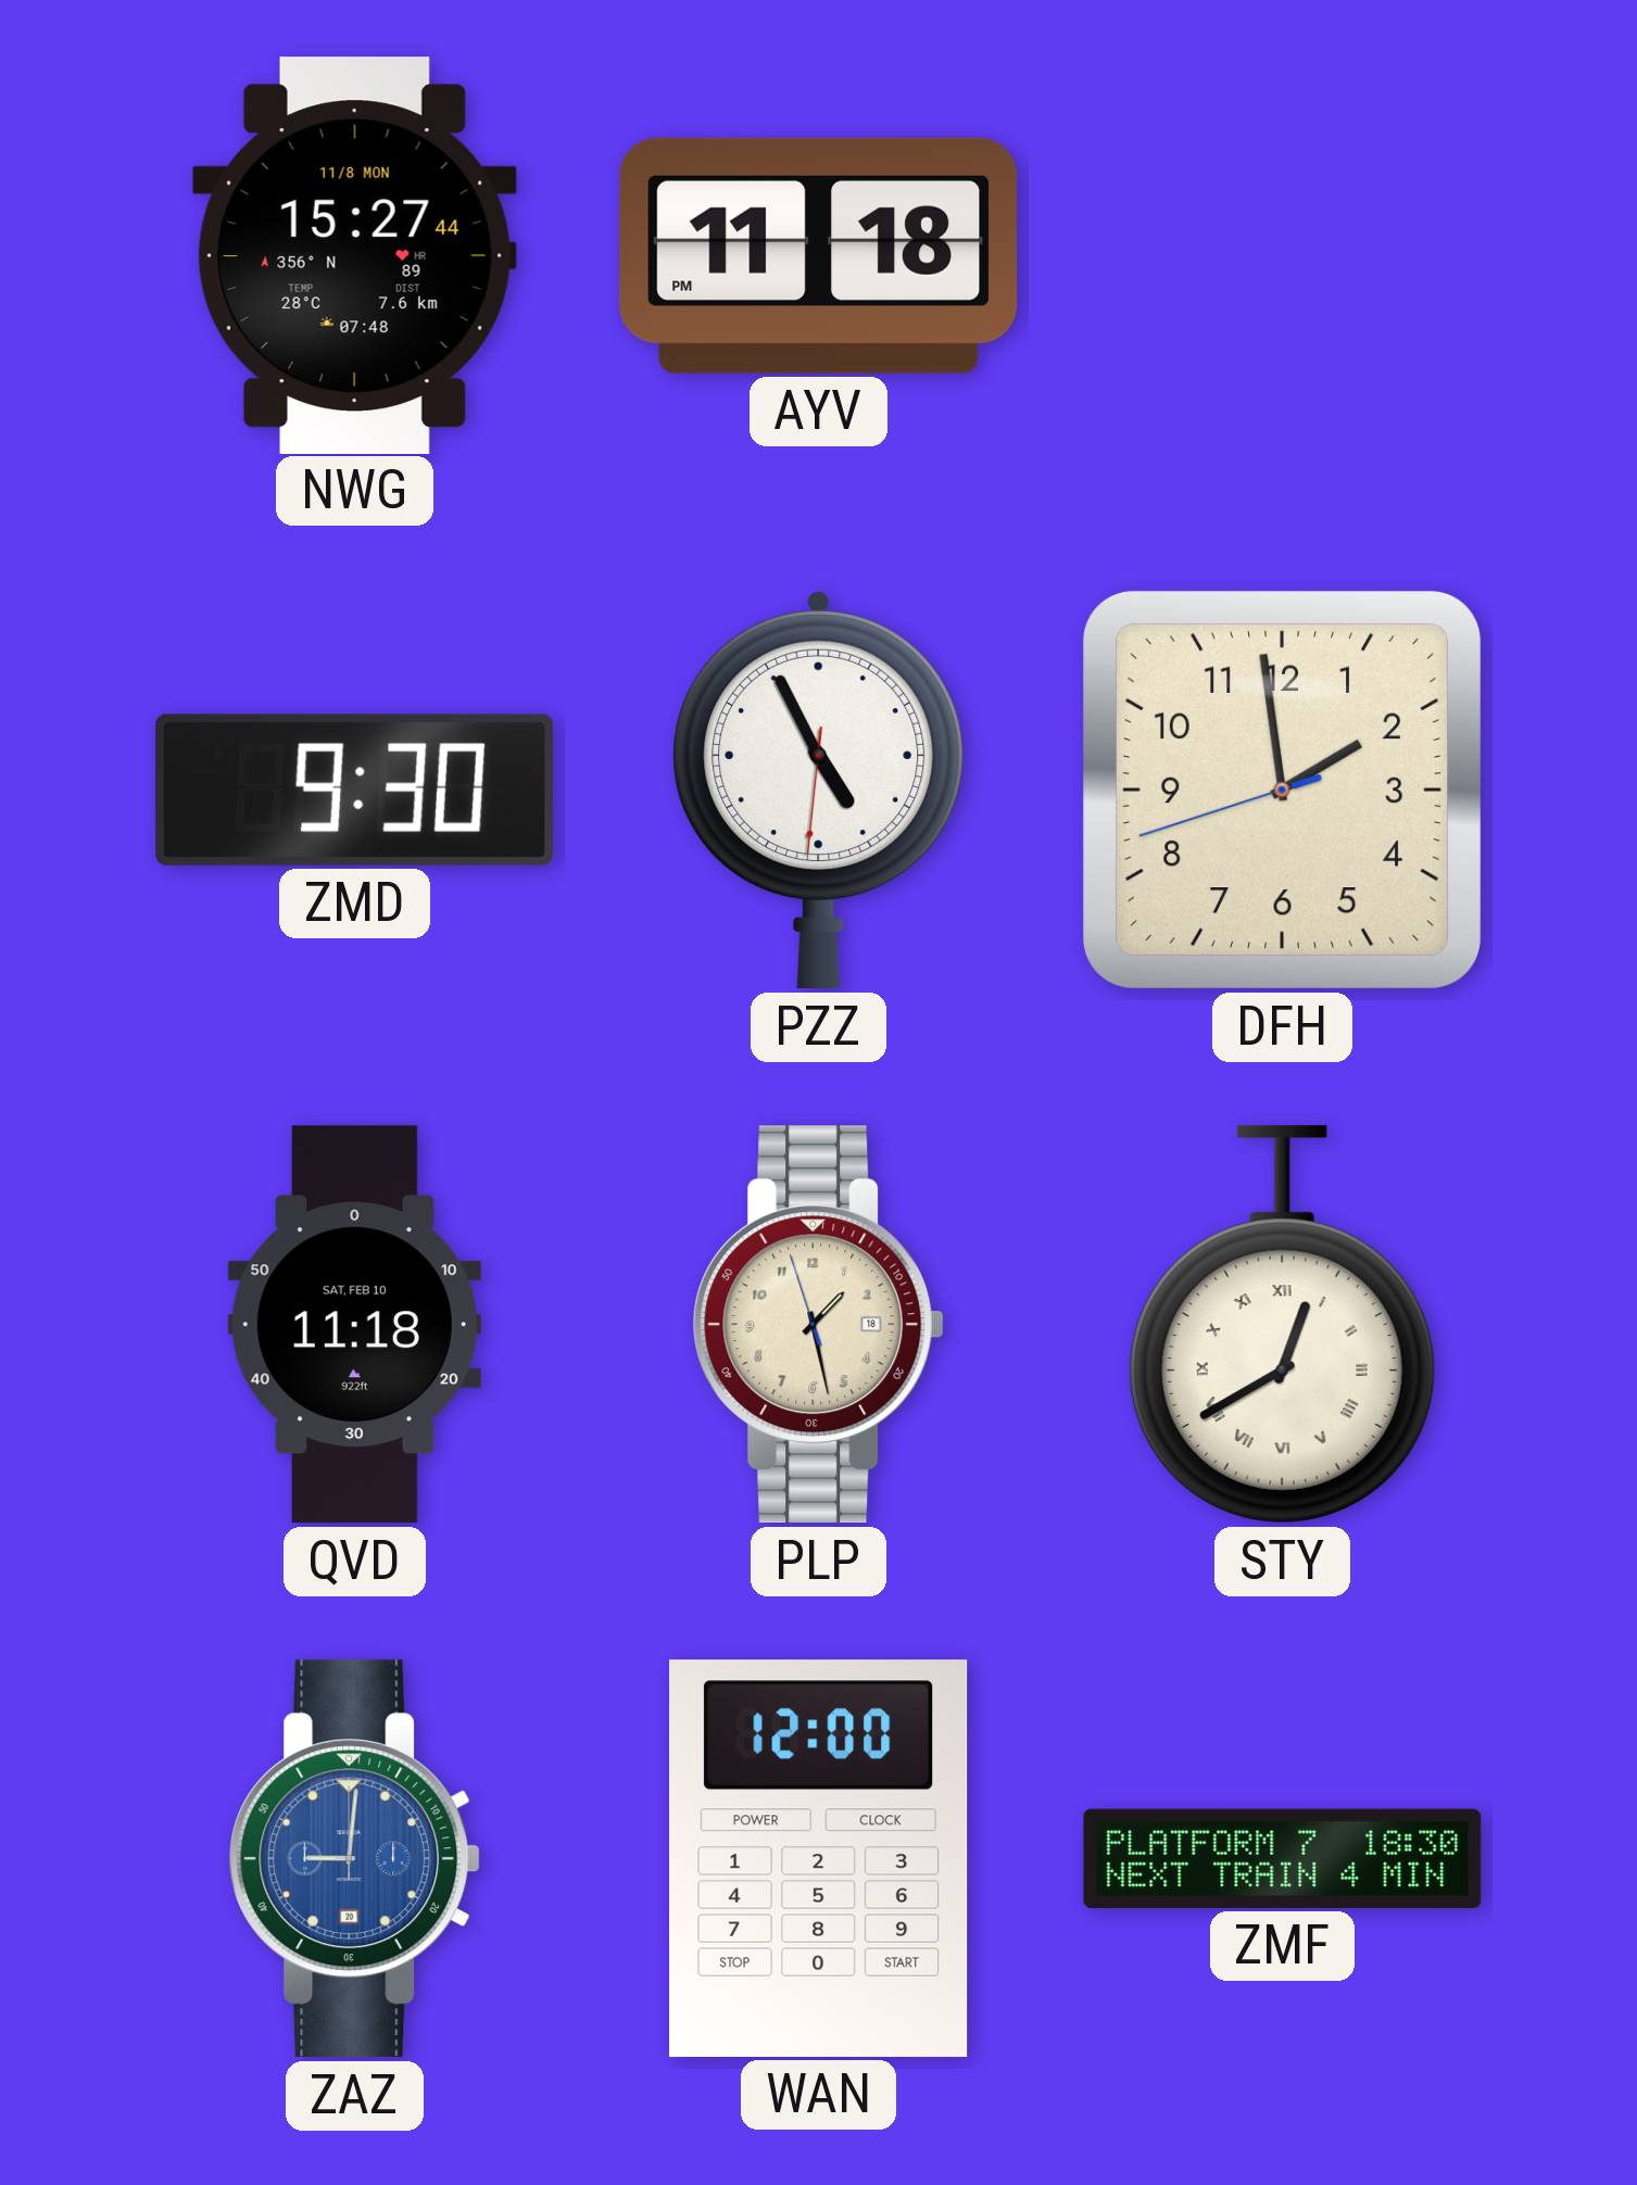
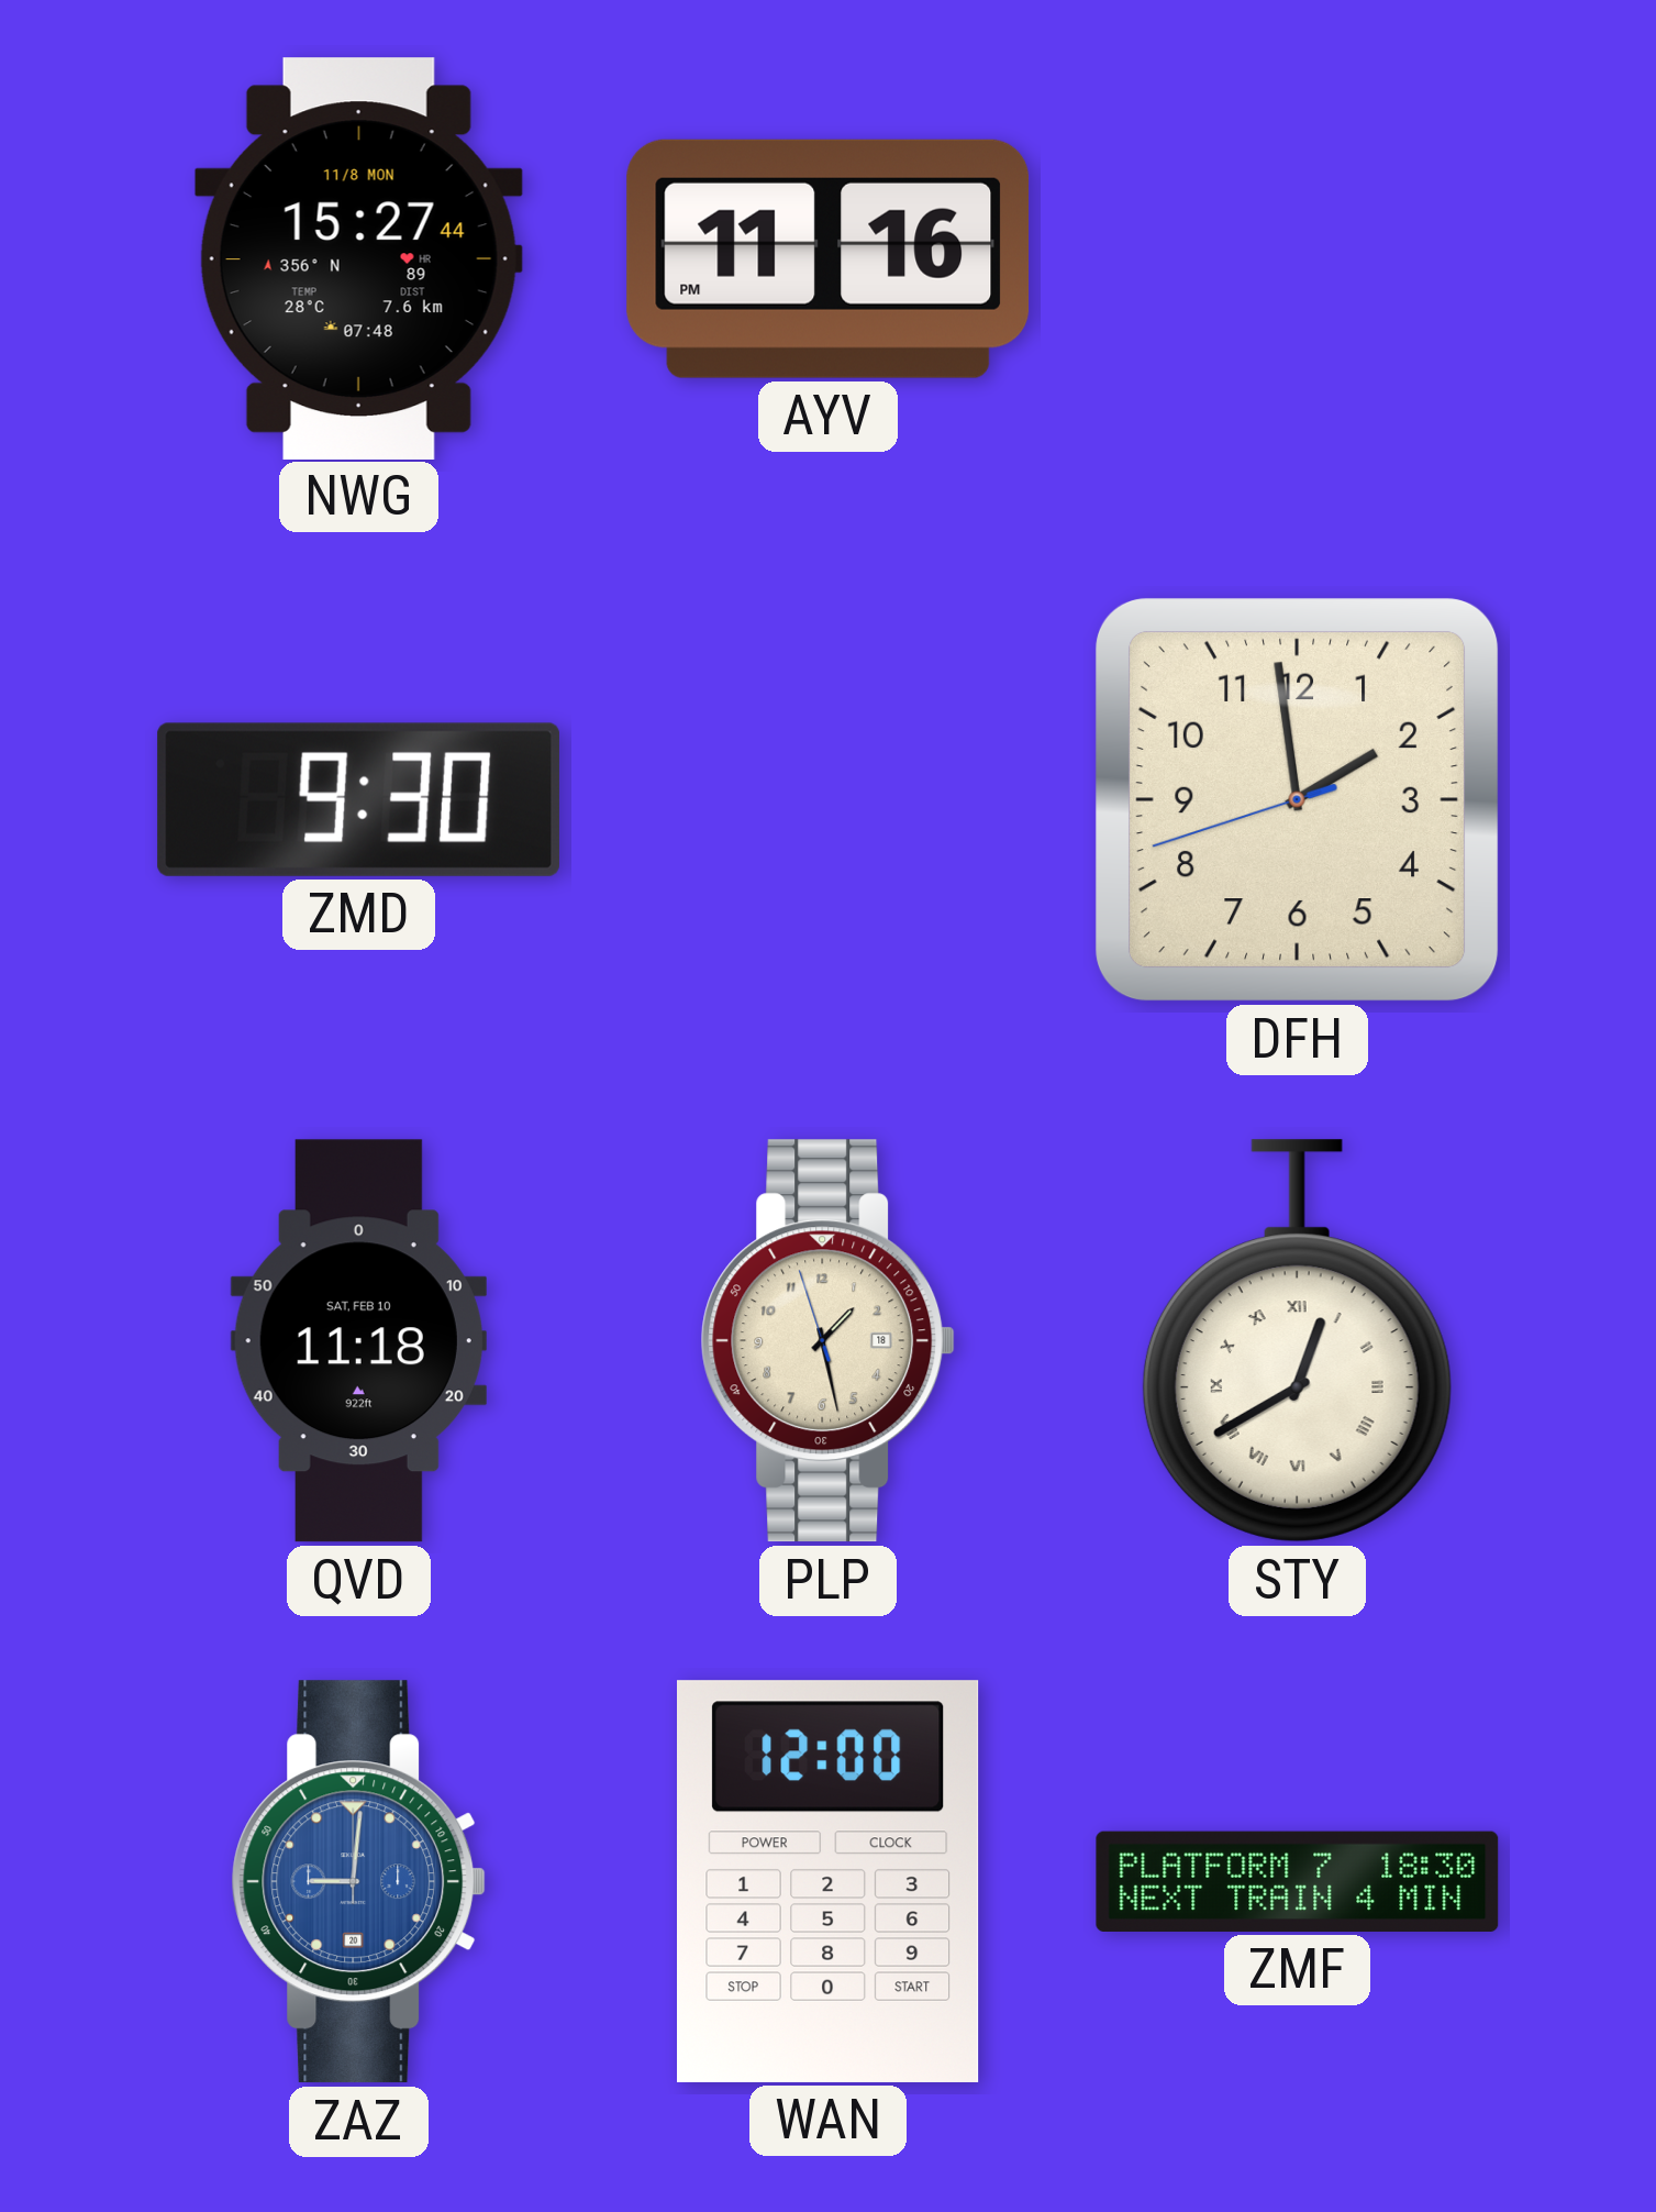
AYV: 11:18 -> 11:16 (829, 258)
PZZ: 4:55 -> none (819, 790)
